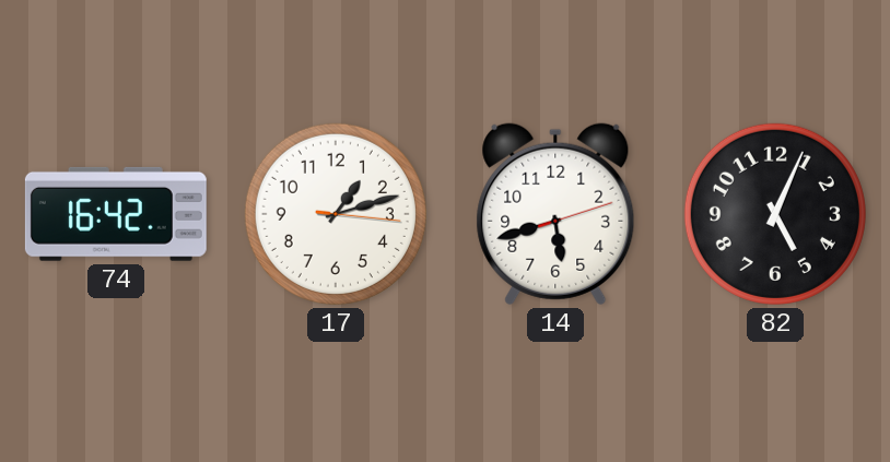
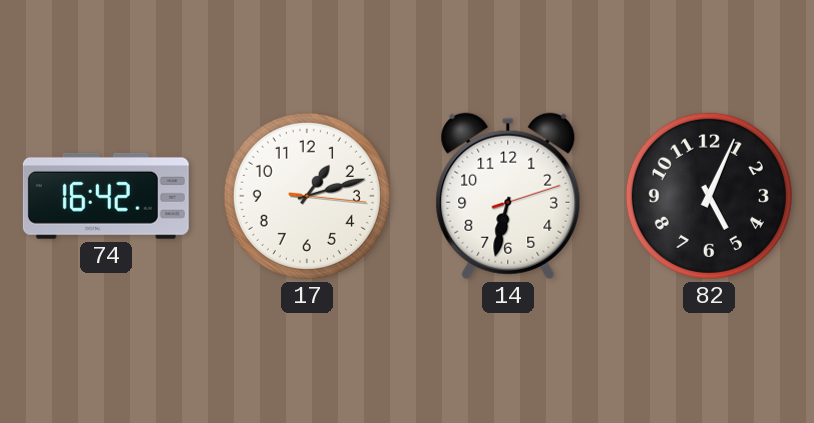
14: 5:42 -> 6:32 (508, 196)
